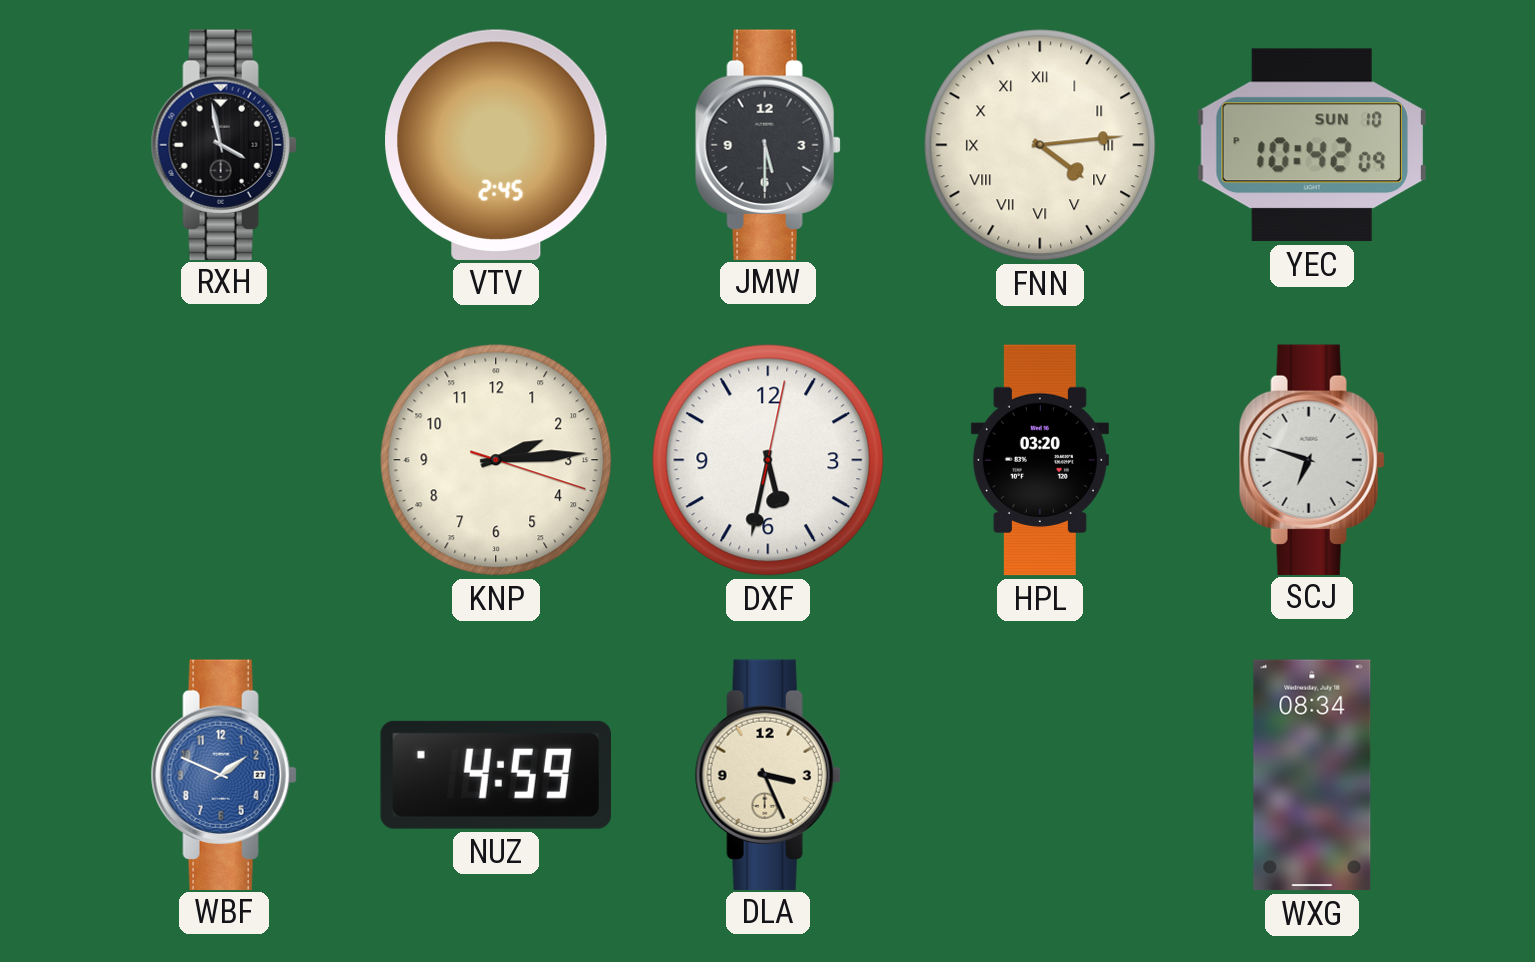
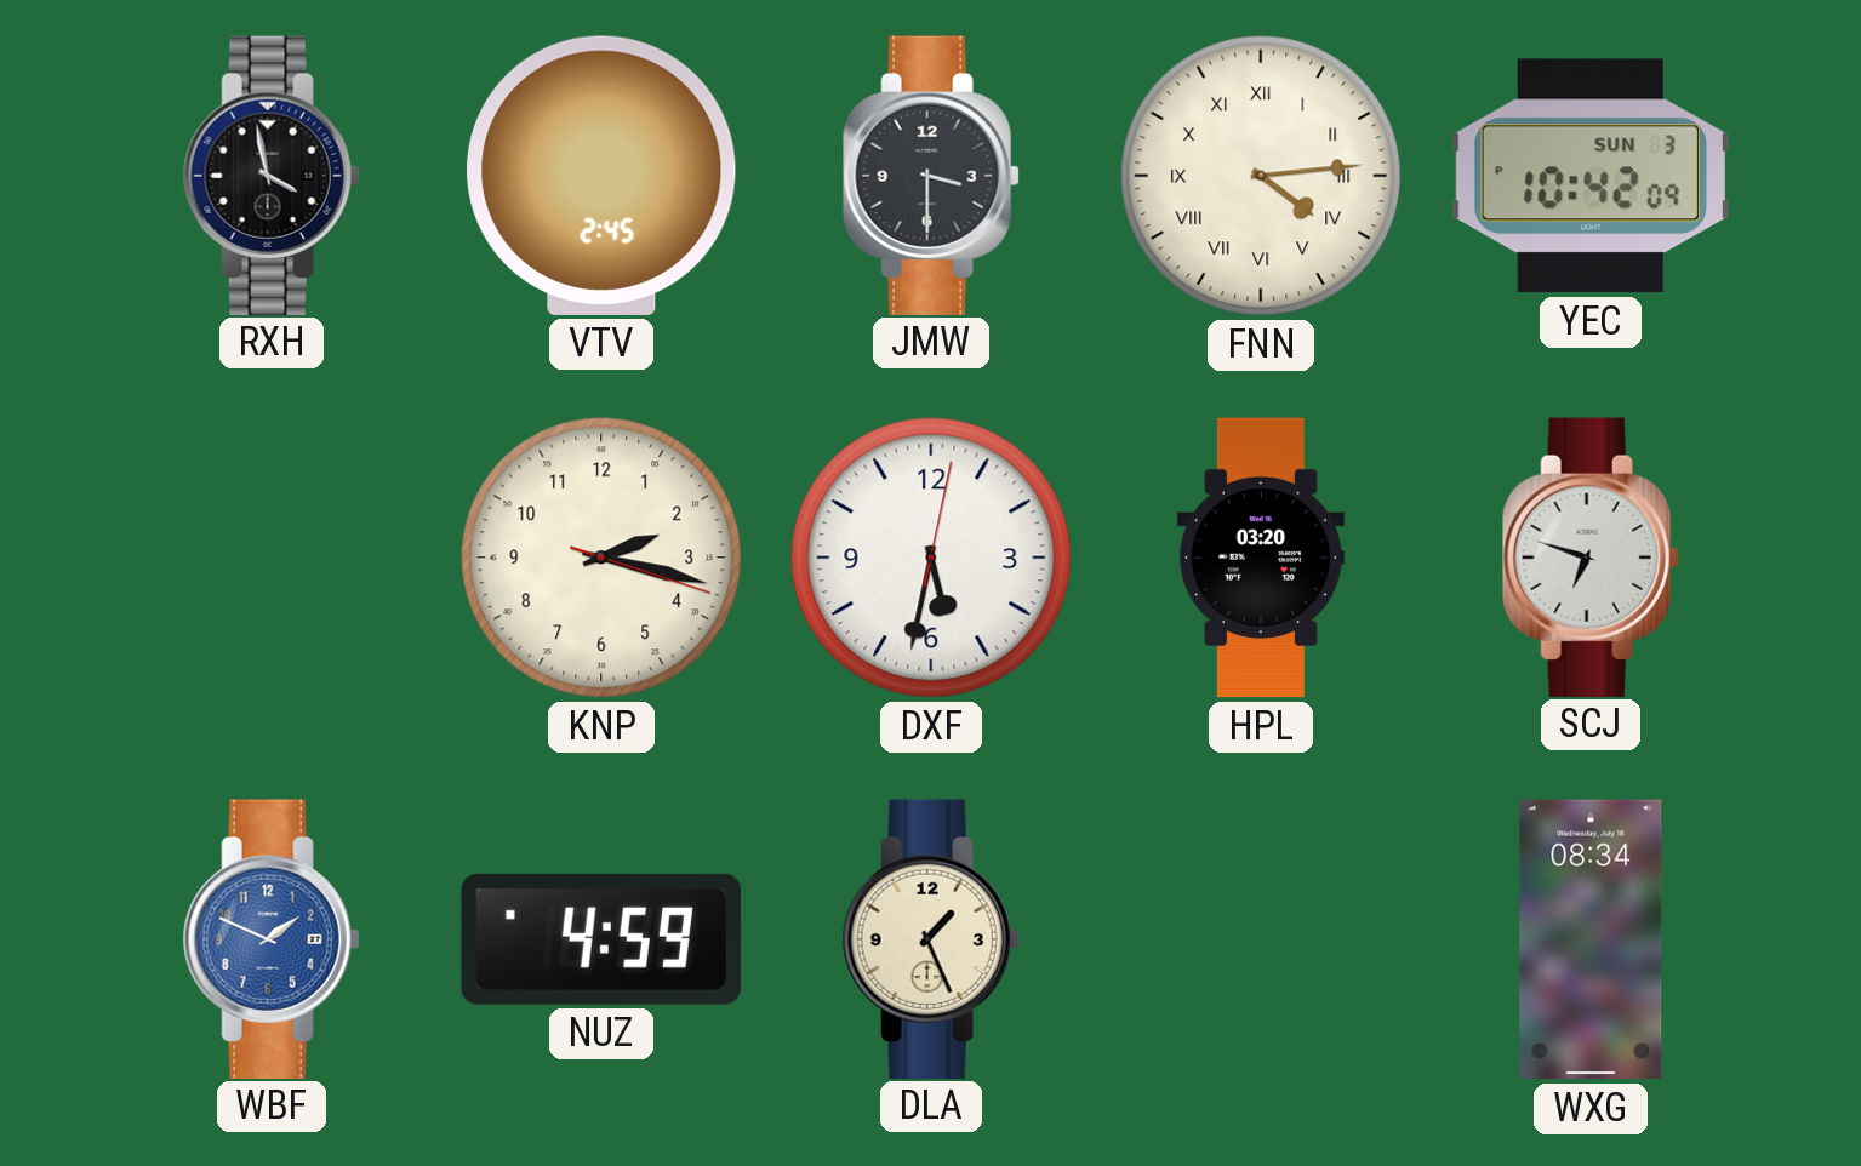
JMW: 5:30 -> 3:30 (931, 175)
YEC date: SUN 10 -> SUN 3 (1591, 176)
KNP: 2:14 -> 2:17 (601, 558)
DLA: 3:26 -> 1:26 (931, 938)
